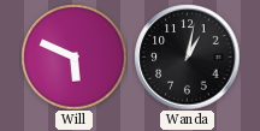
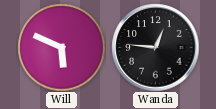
Wanda: 1:02 -> 12:46 (155, 47)
